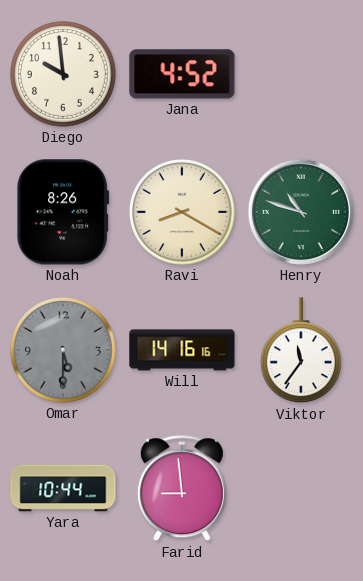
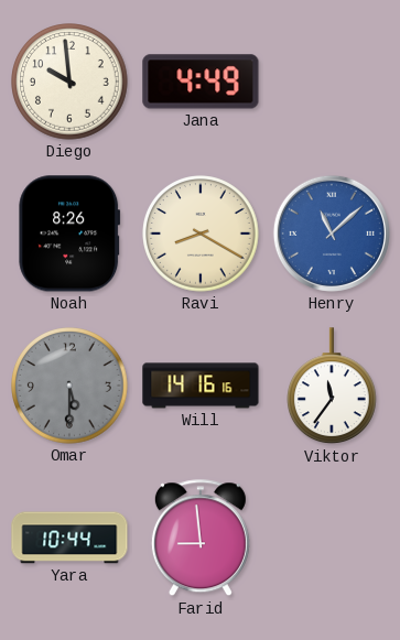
Jana: 4:52 -> 4:49 (201, 82)
Henry: 10:48 -> 11:08 (332, 234)
Henry dial: green -> blue (332, 234)
